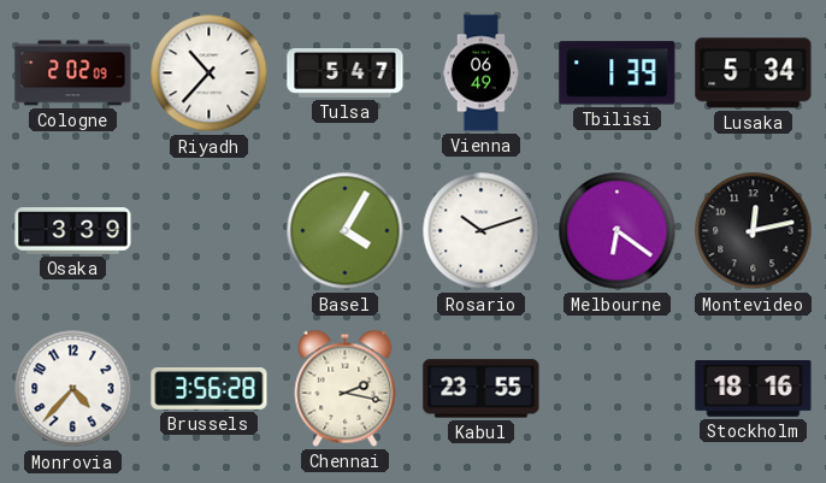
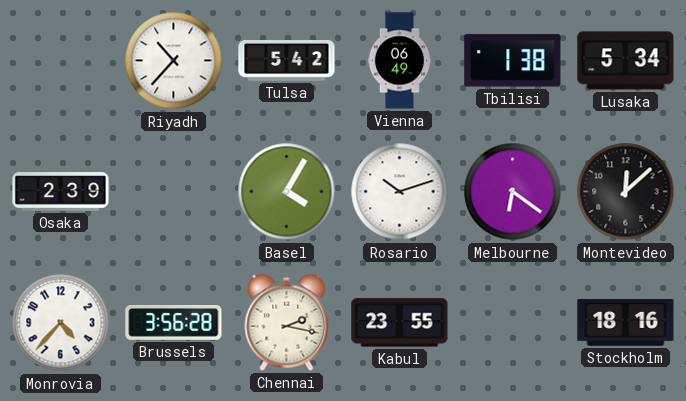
Cologne: 2:02 -> none (73, 73)
Tulsa: 5:47 -> 5:42 (287, 61)
Tbilisi: 1:39 -> 1:38 (513, 61)
Osaka: 3:39 -> 2:39 (61, 192)
Montevideo: 12:13 -> 12:08 (626, 192)
